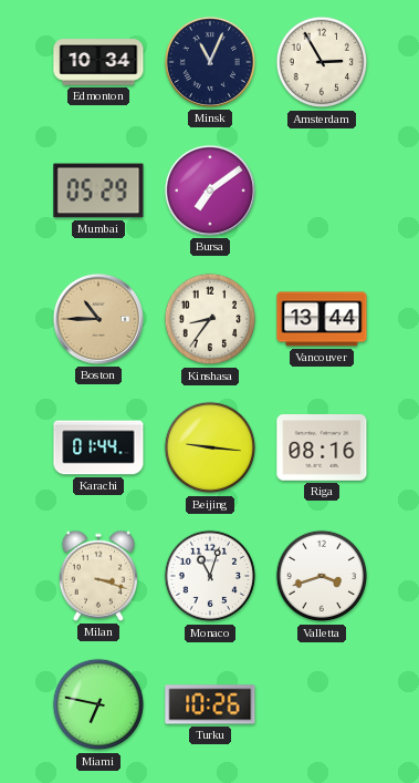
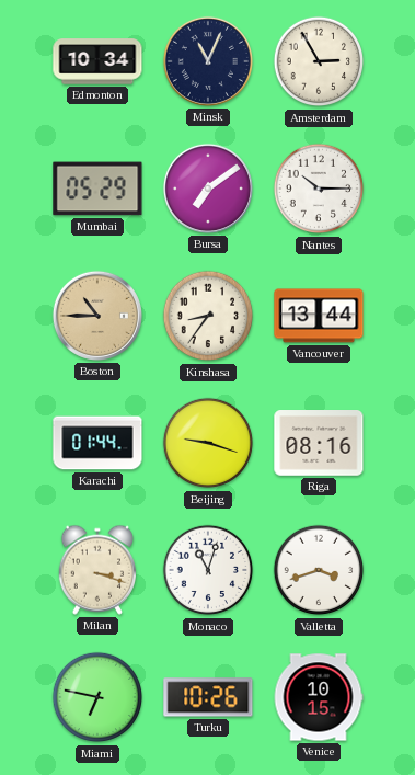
Nantes: none -> 10:15 (319, 189)
Beijing: 9:16 -> 9:18 (208, 443)
Venice: none -> 10:15 (319, 697)
